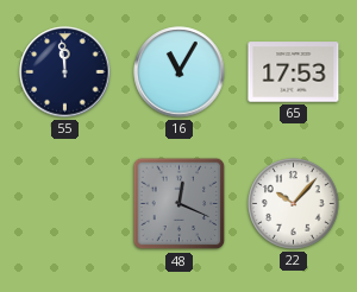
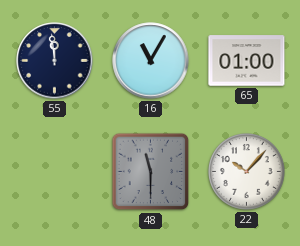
65: 17:53 -> 01:00 (247, 61)
48: 12:19 -> 11:30 (151, 172)
